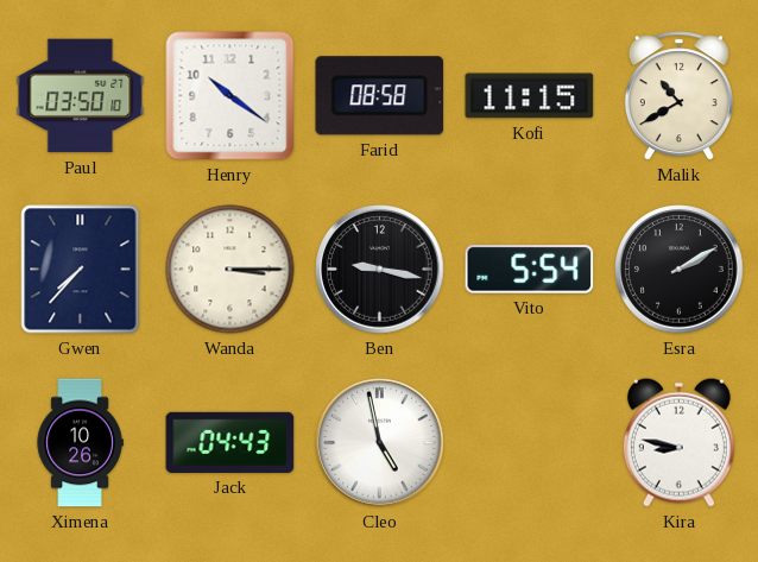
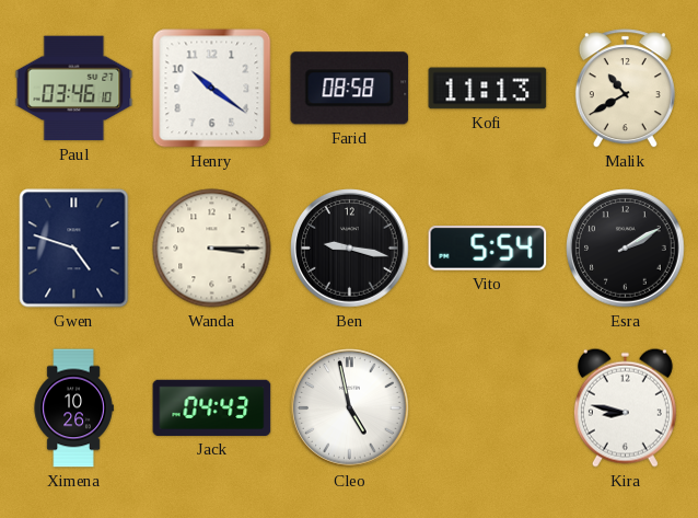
Paul: 03:50 -> 03:46 (74, 89)
Kofi: 11:15 -> 11:13 (488, 89)
Gwen: 7:37 -> 4:48 (74, 249)
